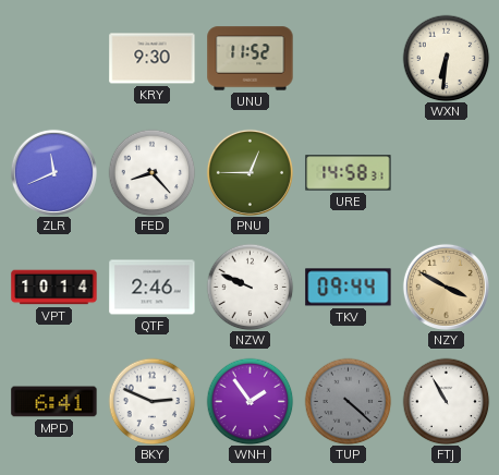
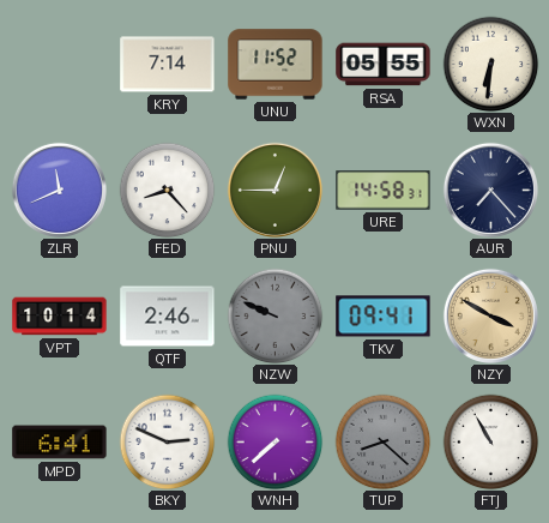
KRY: 9:30 -> 7:14 (168, 65)
RSA: none -> 05:55 (384, 65)
AUR: none -> 7:23 (490, 190)
NZW dial: white -> grey (274, 315)
TKV: 09:44 -> 09:41 (384, 317)
WNH: 1:54 -> 7:38 (274, 441)
TUP: 4:22 -> 8:22 (382, 441)
